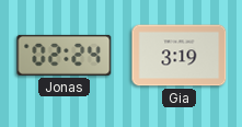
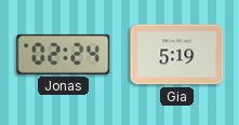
Gia: 3:19 -> 5:19 (177, 55)
